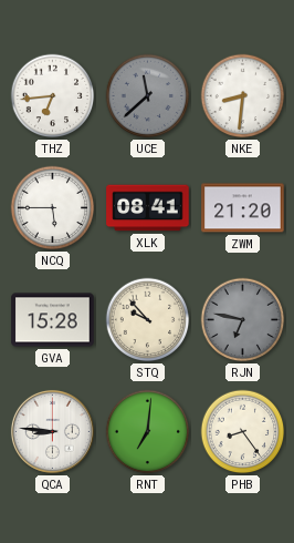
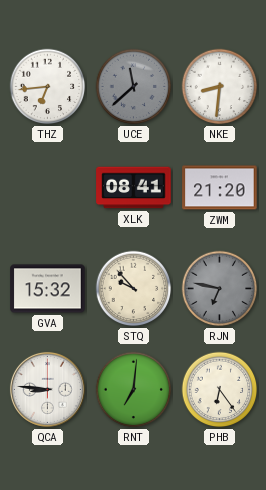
NCQ: 5:45 -> none (53, 208)
GVA: 15:28 -> 15:32 (48, 289)
PHB: 8:24 -> 6:24 (220, 390)
